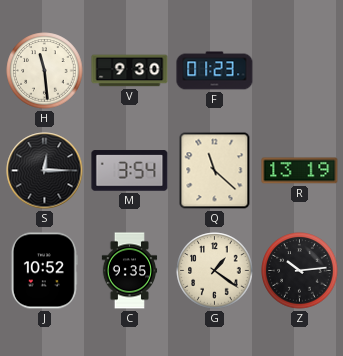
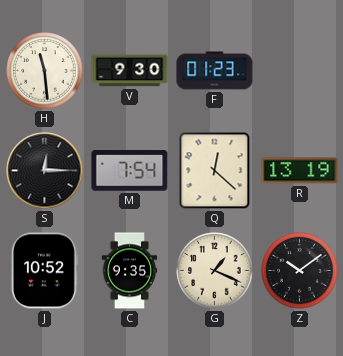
M: 3:54 -> 7:54 (130, 171)
Q: 11:22 -> 12:22 (215, 171)
G: 1:21 -> 1:19 (215, 271)
Z: 10:14 -> 10:09 (300, 271)
